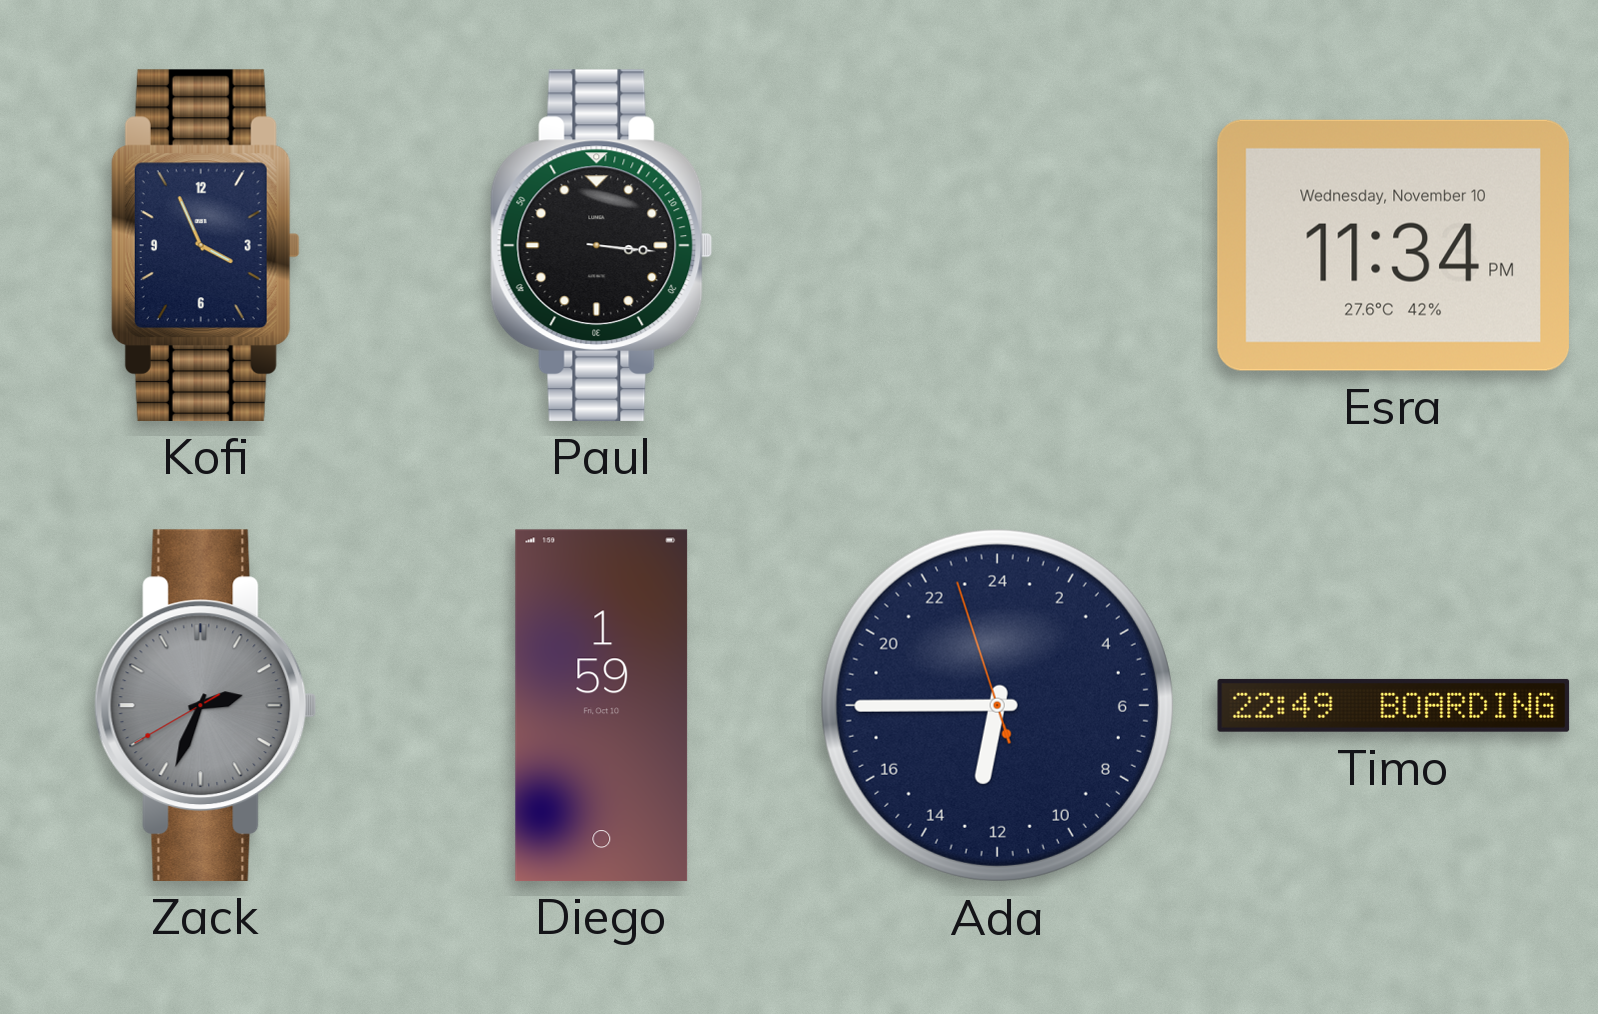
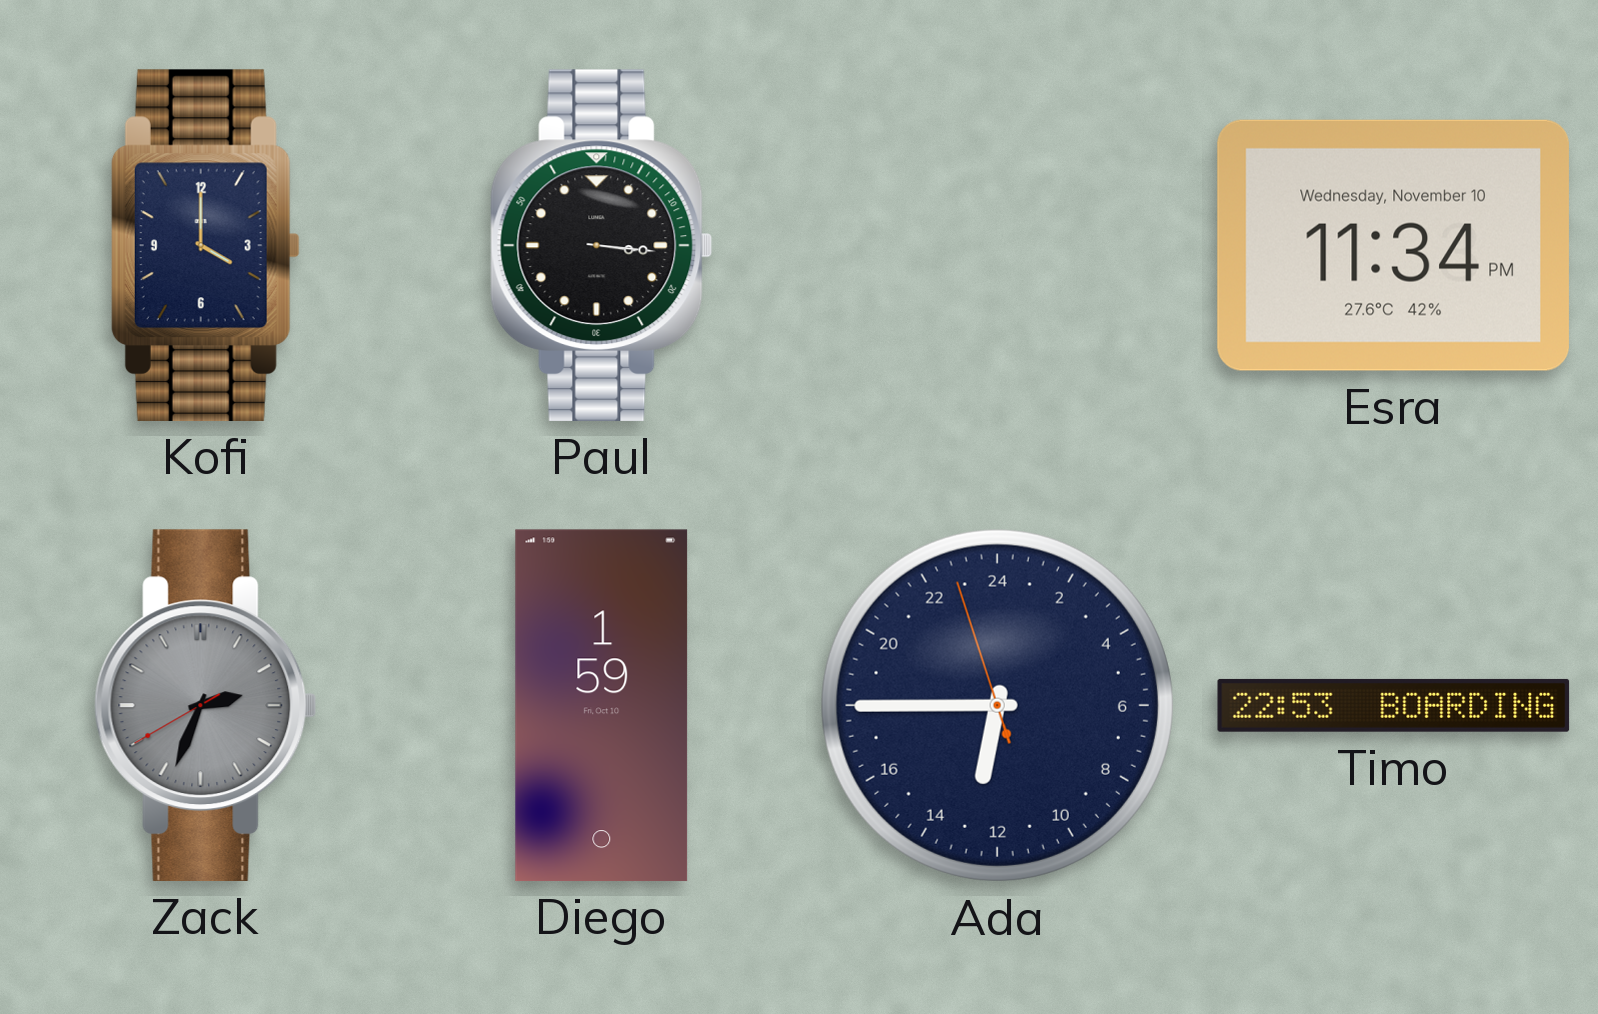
Kofi: 3:56 -> 4:00 (205, 245)
Timo: 22:49 -> 22:53 (1394, 705)
